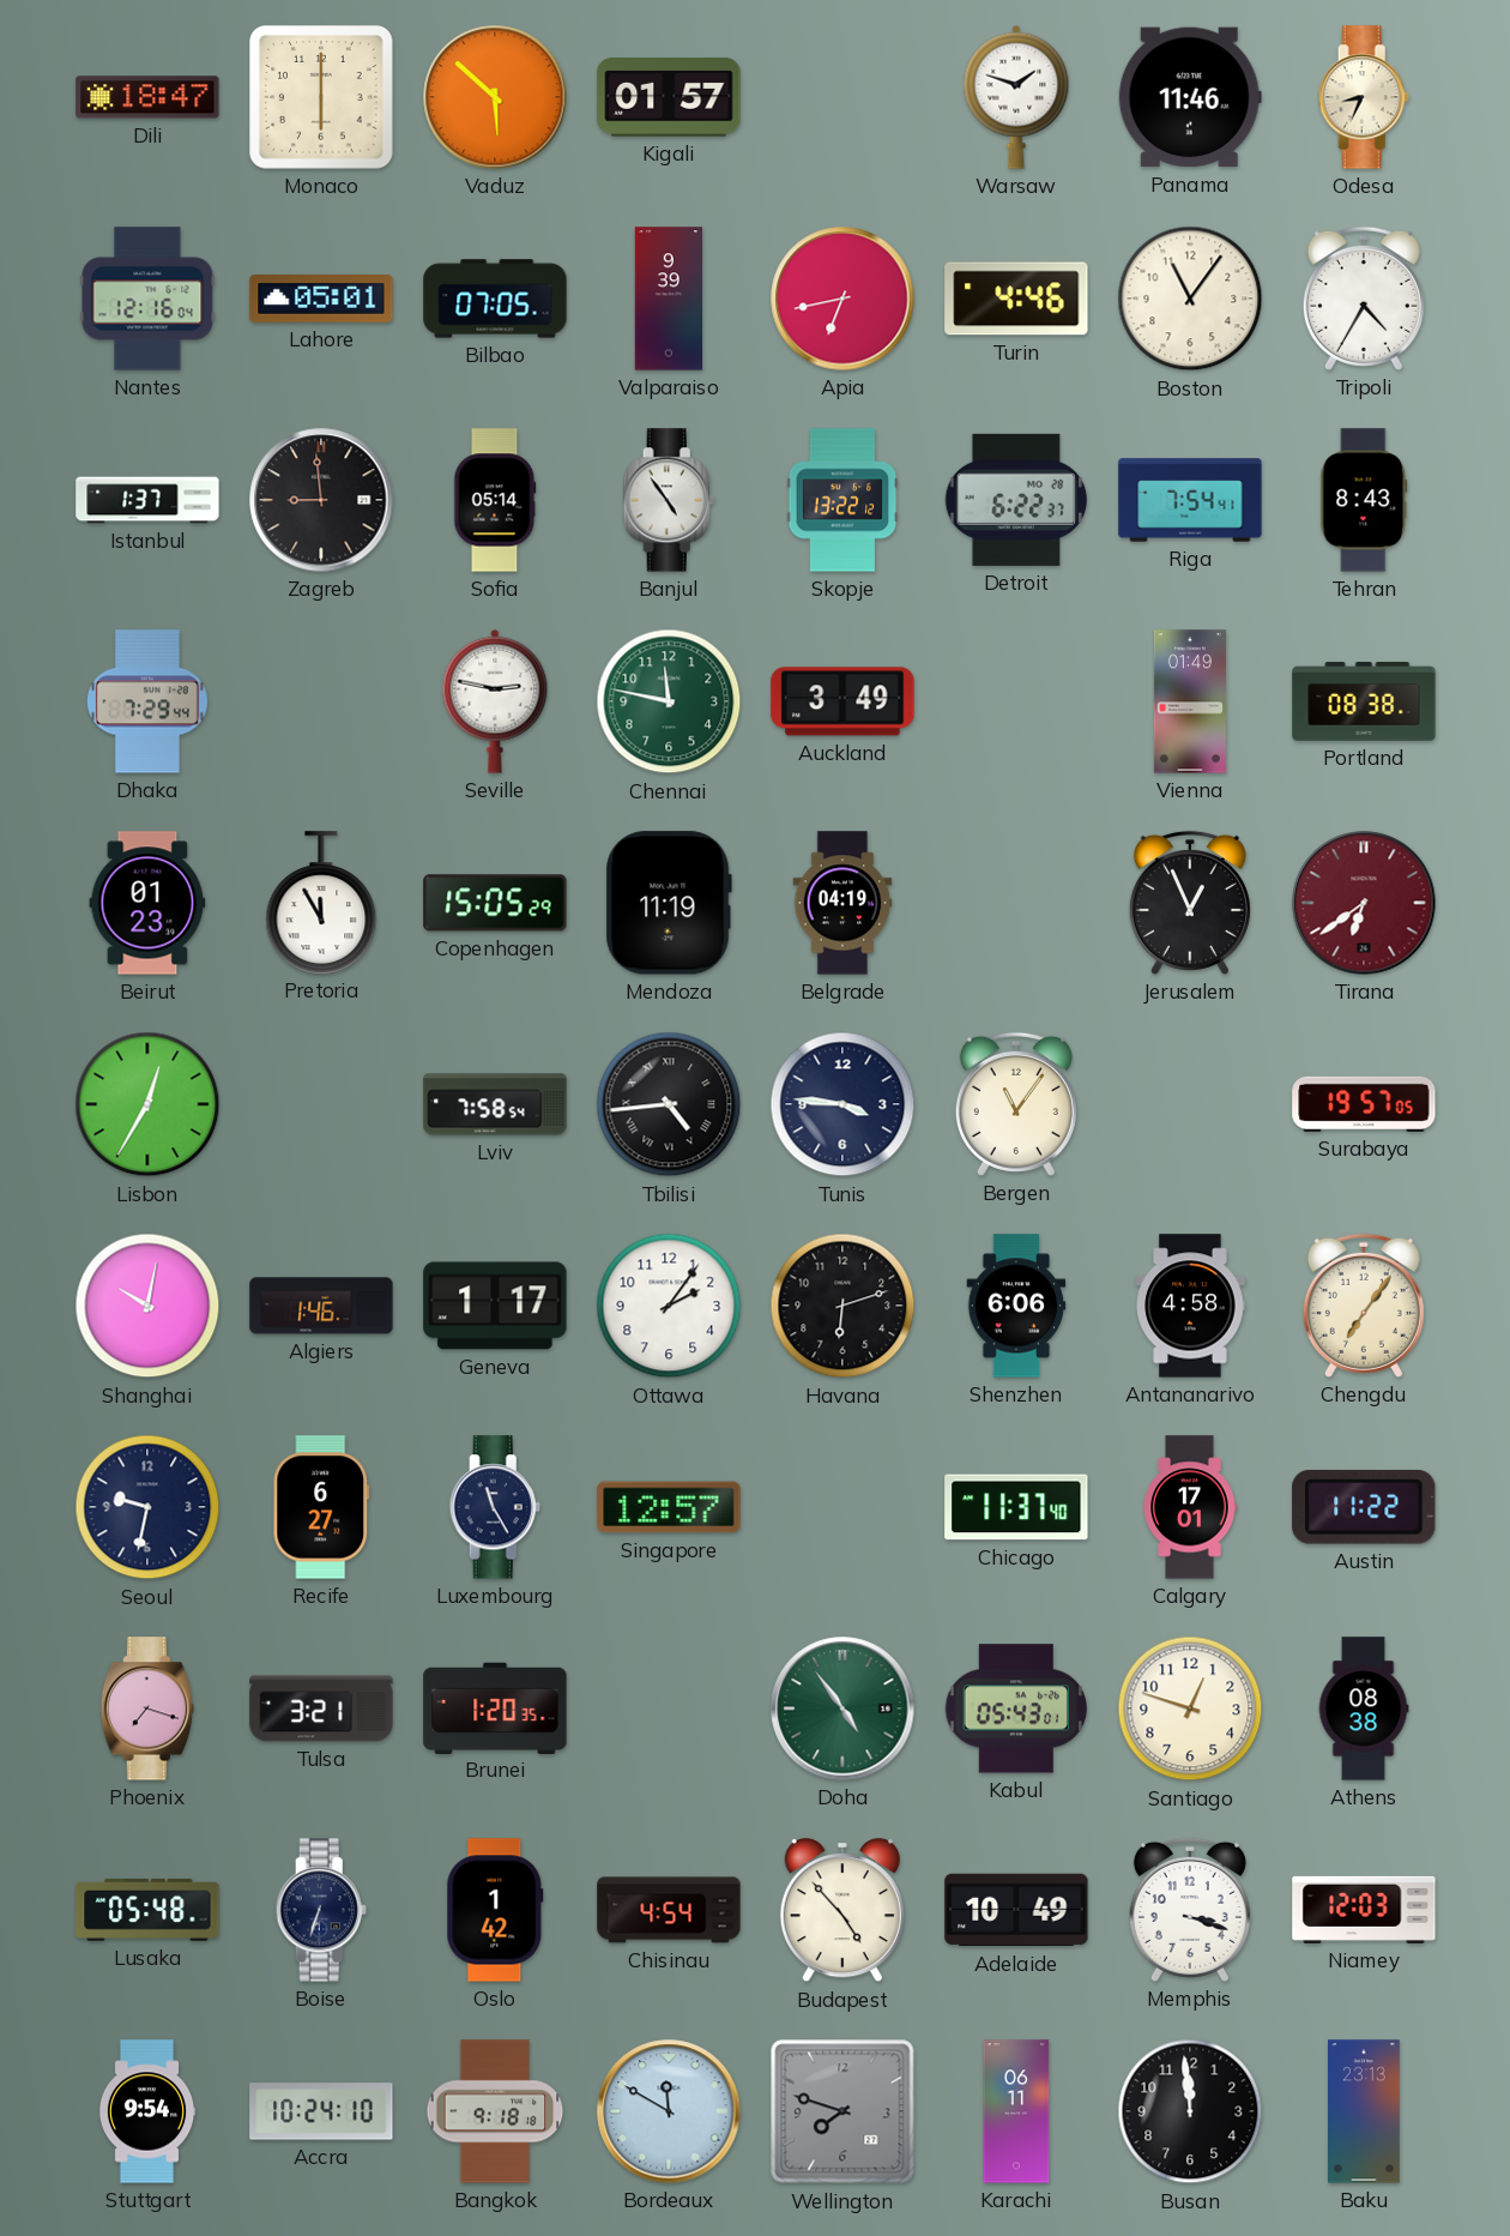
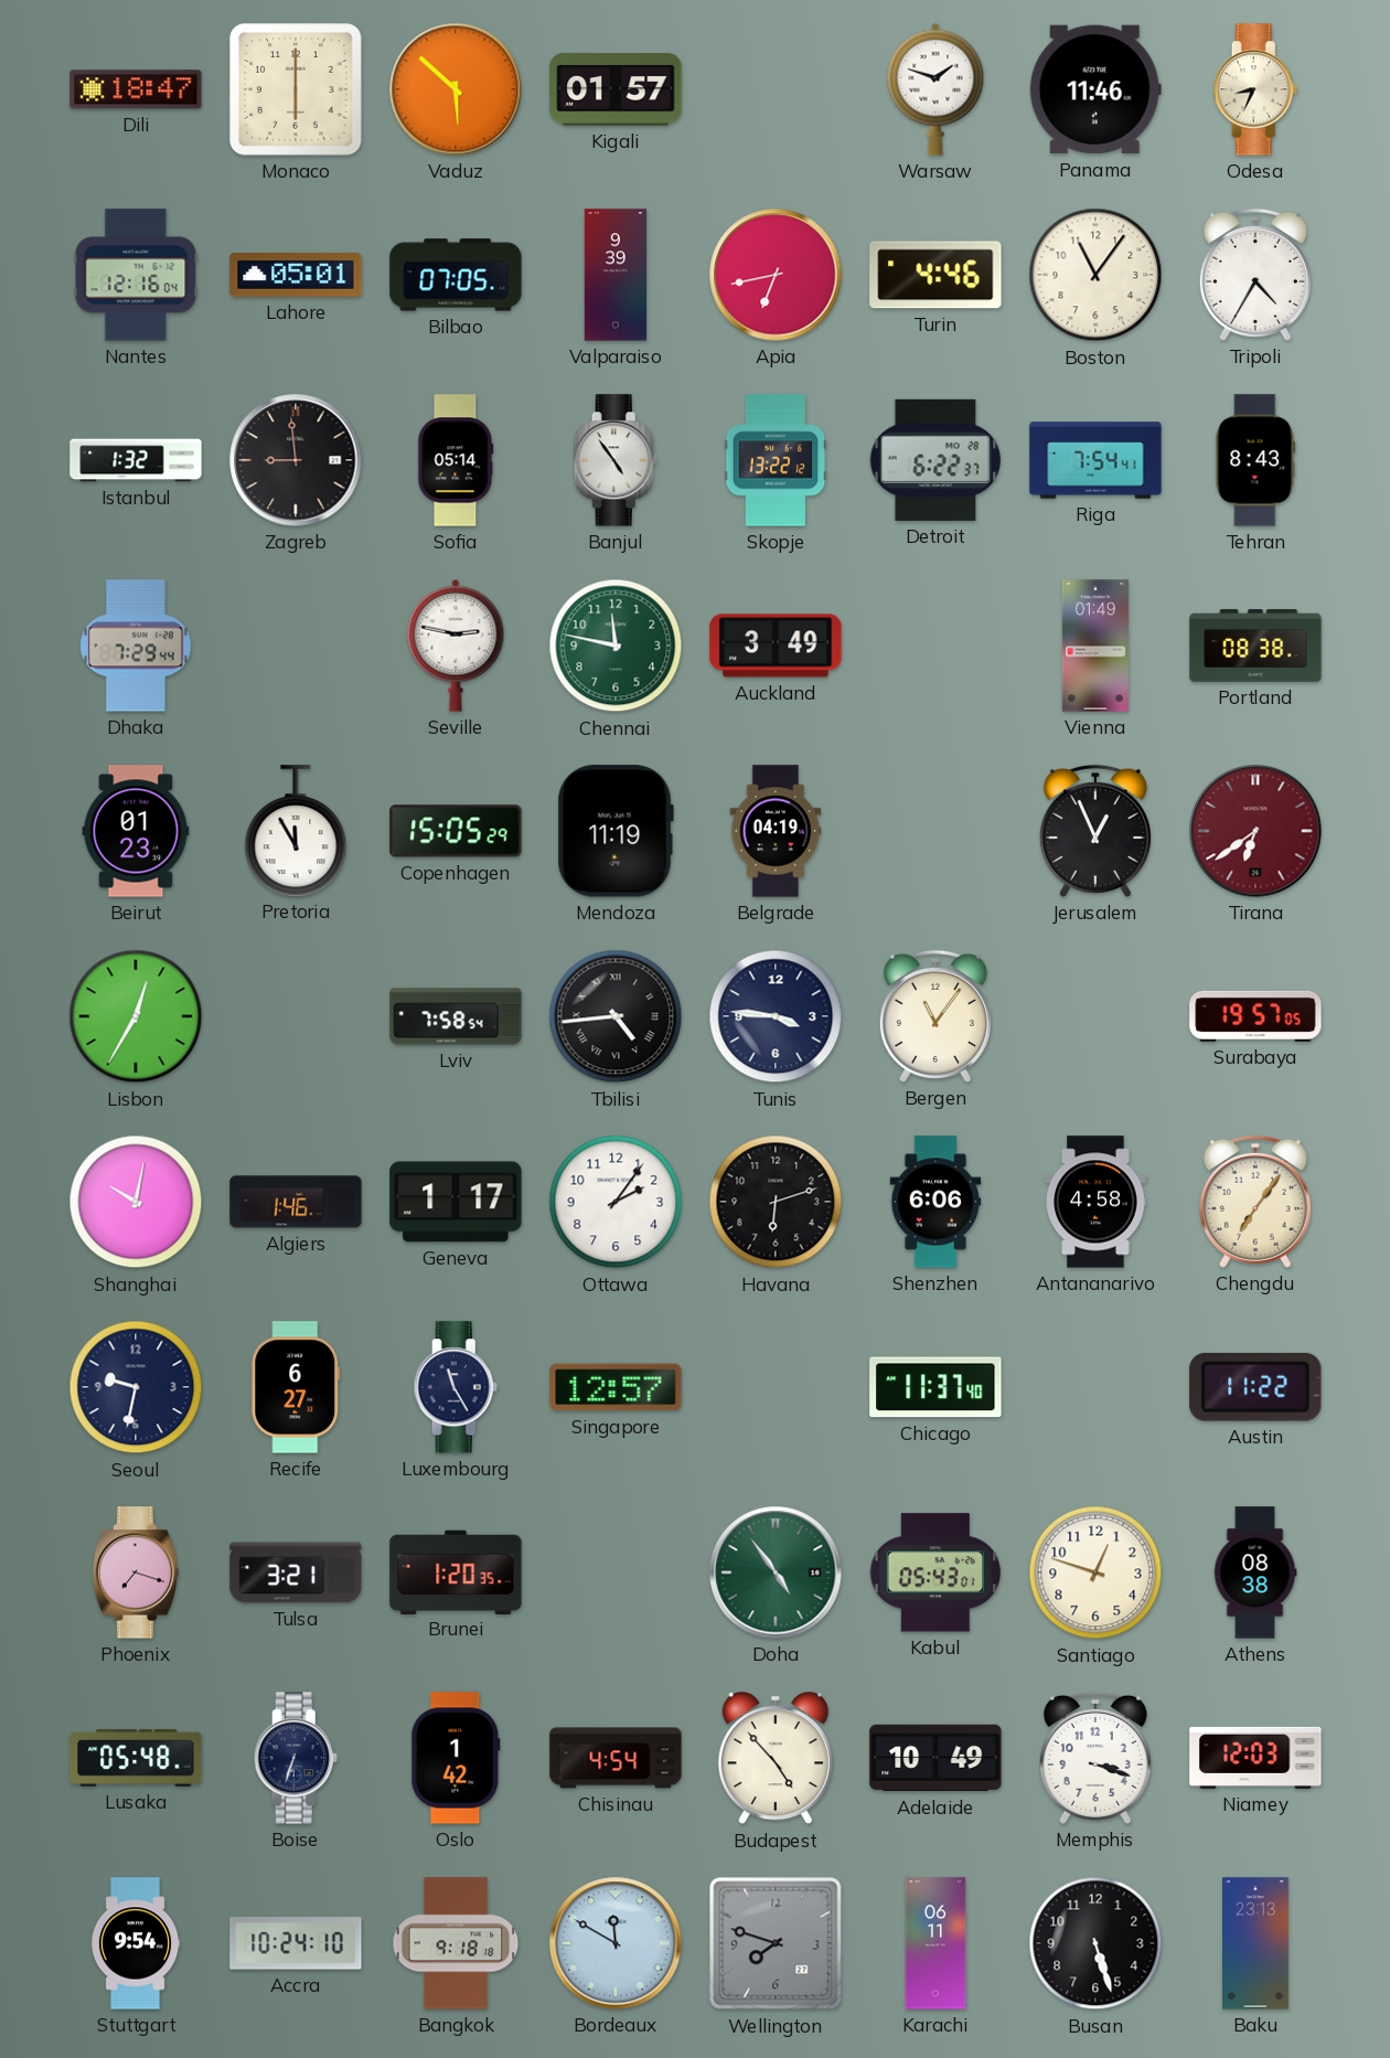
Istanbul: 1:37 -> 1:32 (136, 460)
Calgary: 17:01 -> none (1190, 1507)
Busan: 11:59 -> 5:27 (1095, 1943)
